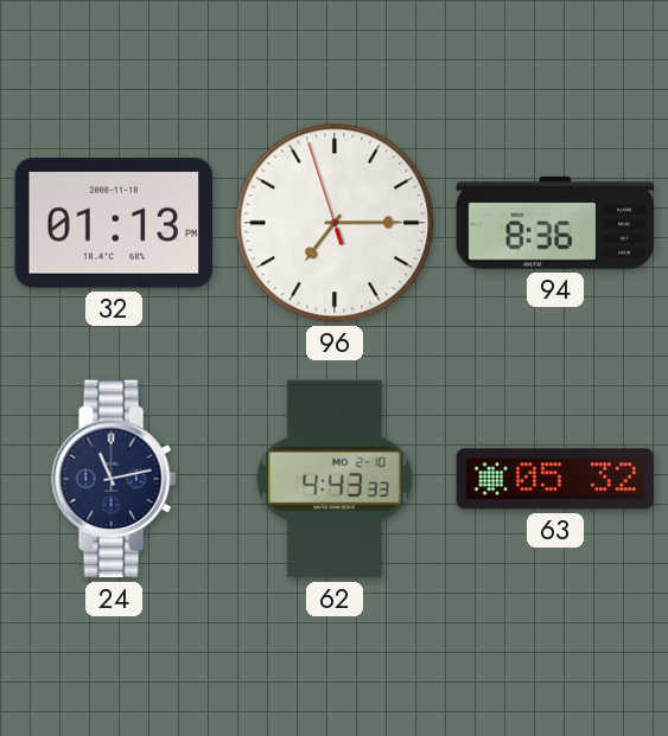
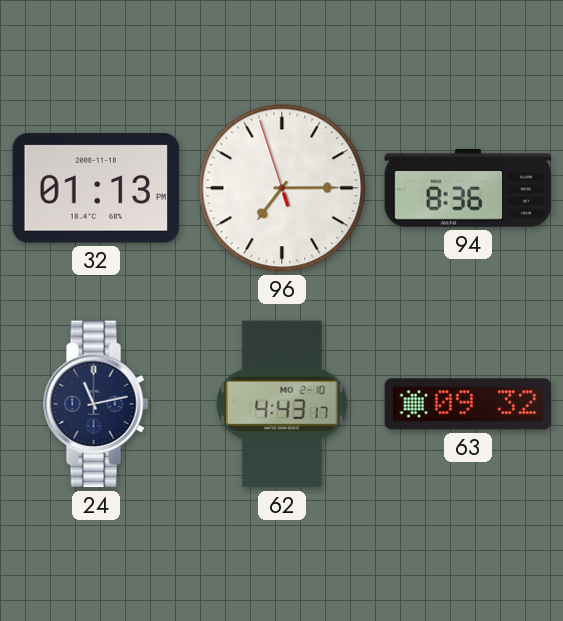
62: 4:43:33 -> 4:43:17 (282, 404)
63: 05:32 -> 09:32 (468, 404)
